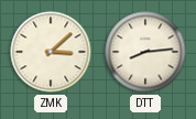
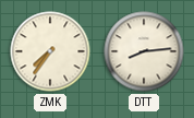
ZMK: 3:08 -> 7:36 (50, 51)
